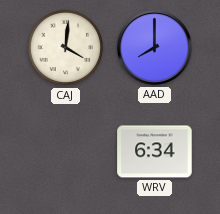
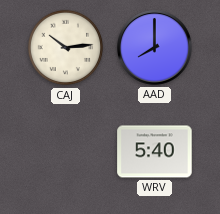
CAJ: 4:01 -> 10:14 (66, 48)
WRV: 6:34 -> 5:40 (155, 152)
